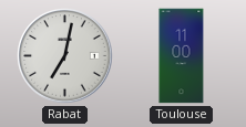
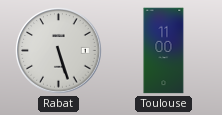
Rabat: 7:02 -> 5:27 (59, 51)
